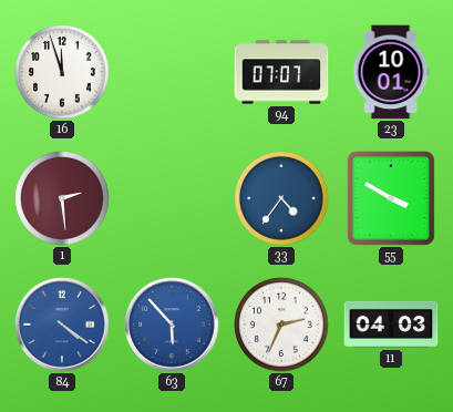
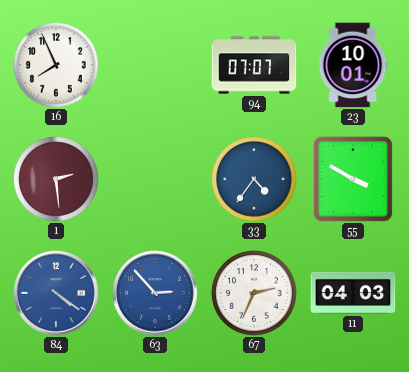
16: 11:57 -> 7:56 (56, 65)
63: 5:53 -> 2:53 (155, 293)
